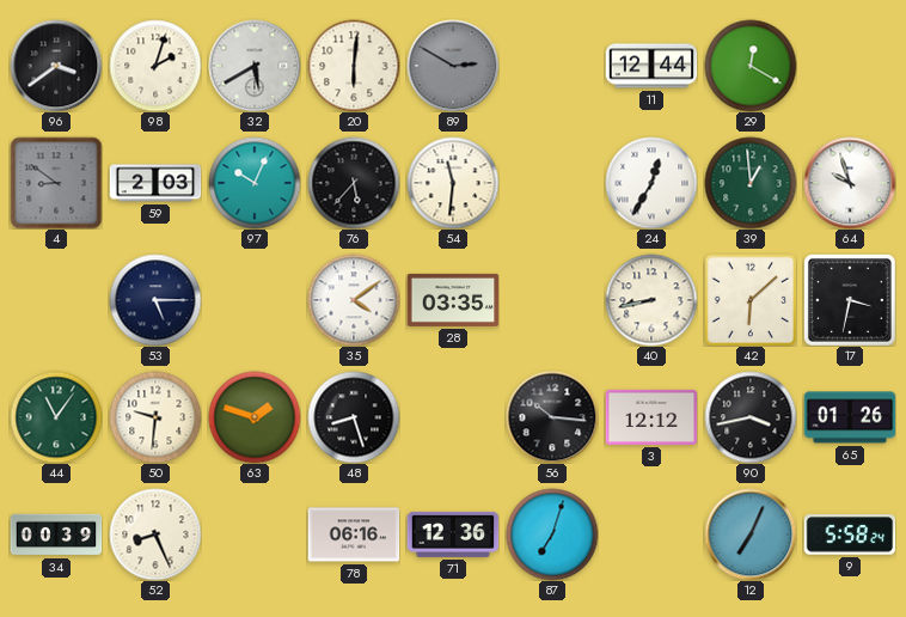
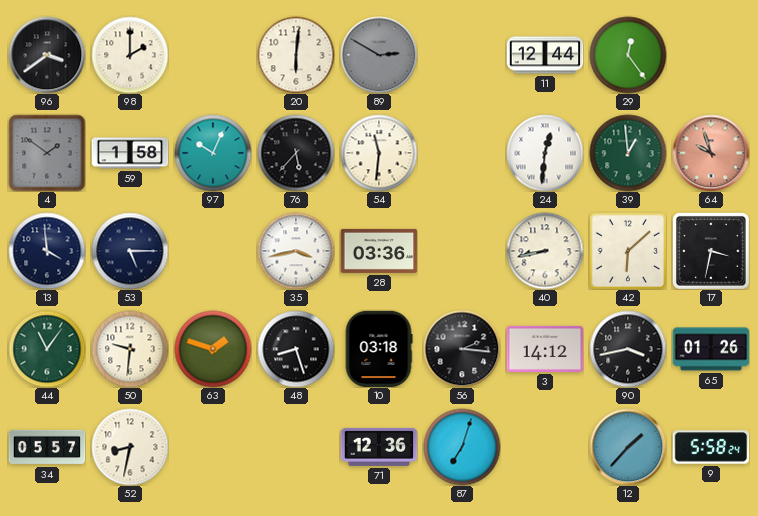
98: 2:03 -> 2:00 (130, 55)
32: 5:40 -> none (255, 66)
29: 12:20 -> 12:24 (628, 55)
4: 8:51 -> 1:51 (47, 153)
59: 2:03 -> 1:58 (130, 153)
24: 12:35 -> 12:31 (545, 153)
64 dial: white -> salmon (711, 153)
13: none -> 3:59 (47, 251)
35: 4:09 -> 3:43 (296, 251)
28: 03:35 -> 03:36 (379, 251)
10: none -> 03:18 (379, 349)
56: 10:16 -> 2:16 (462, 349)
3: 12:12 -> 14:12 (545, 349)
34: 00:39 -> 05:57 (47, 447)
52: 8:26 -> 8:32 (130, 447)
78: 06:16 -> none (354, 534)
12: 7:04 -> 1:37 (628, 447)
